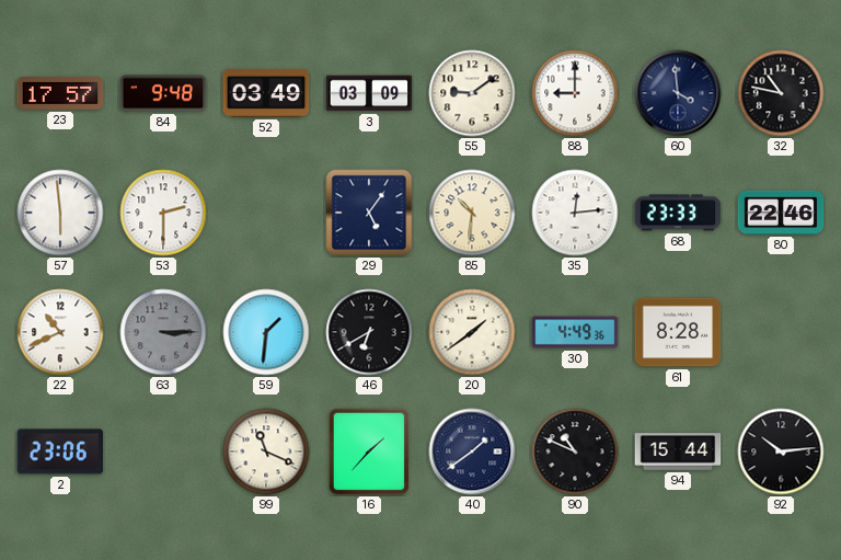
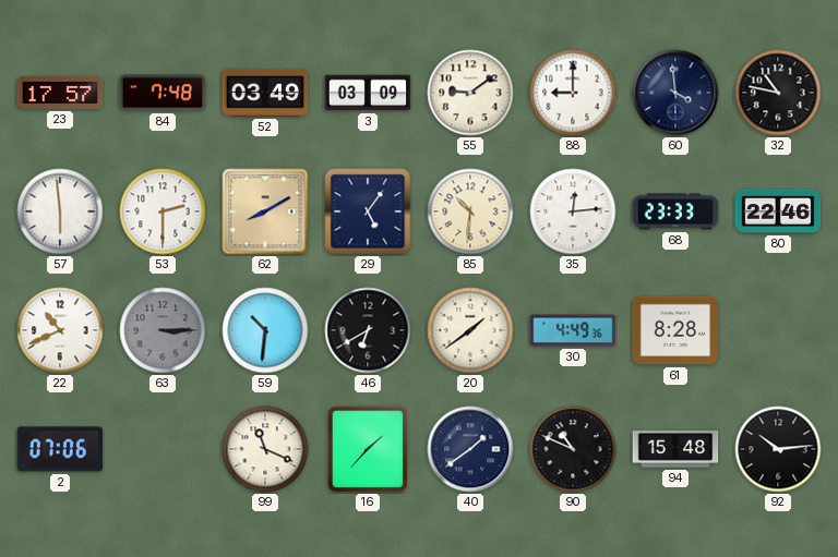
84: 9:48 -> 7:48 (163, 93)
62: none -> 8:10 (265, 211)
59: 1:31 -> 10:31 (265, 330)
2: 23:06 -> 07:06 (60, 449)
94: 15:44 -> 15:48 (675, 449)
